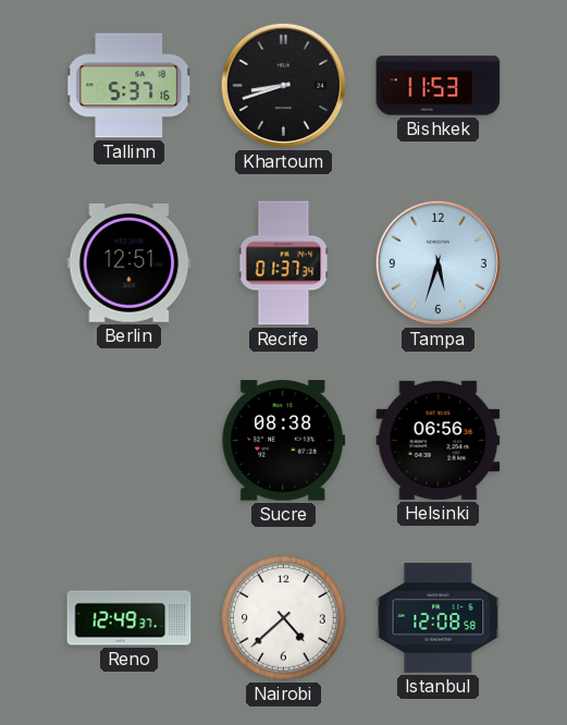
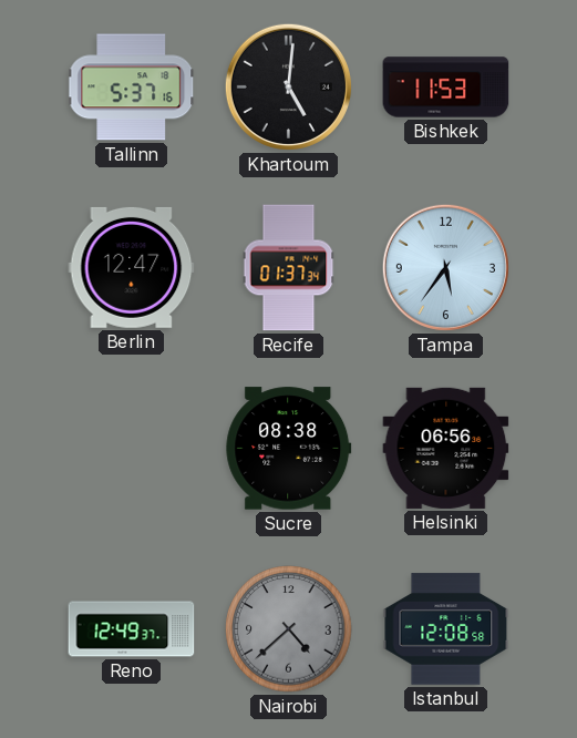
Khartoum: 8:42 -> 5:01 (288, 86)
Berlin: 12:51 -> 12:47 (132, 267)
Tampa: 5:33 -> 5:36 (445, 267)
Nairobi dial: white -> grey (289, 629)
